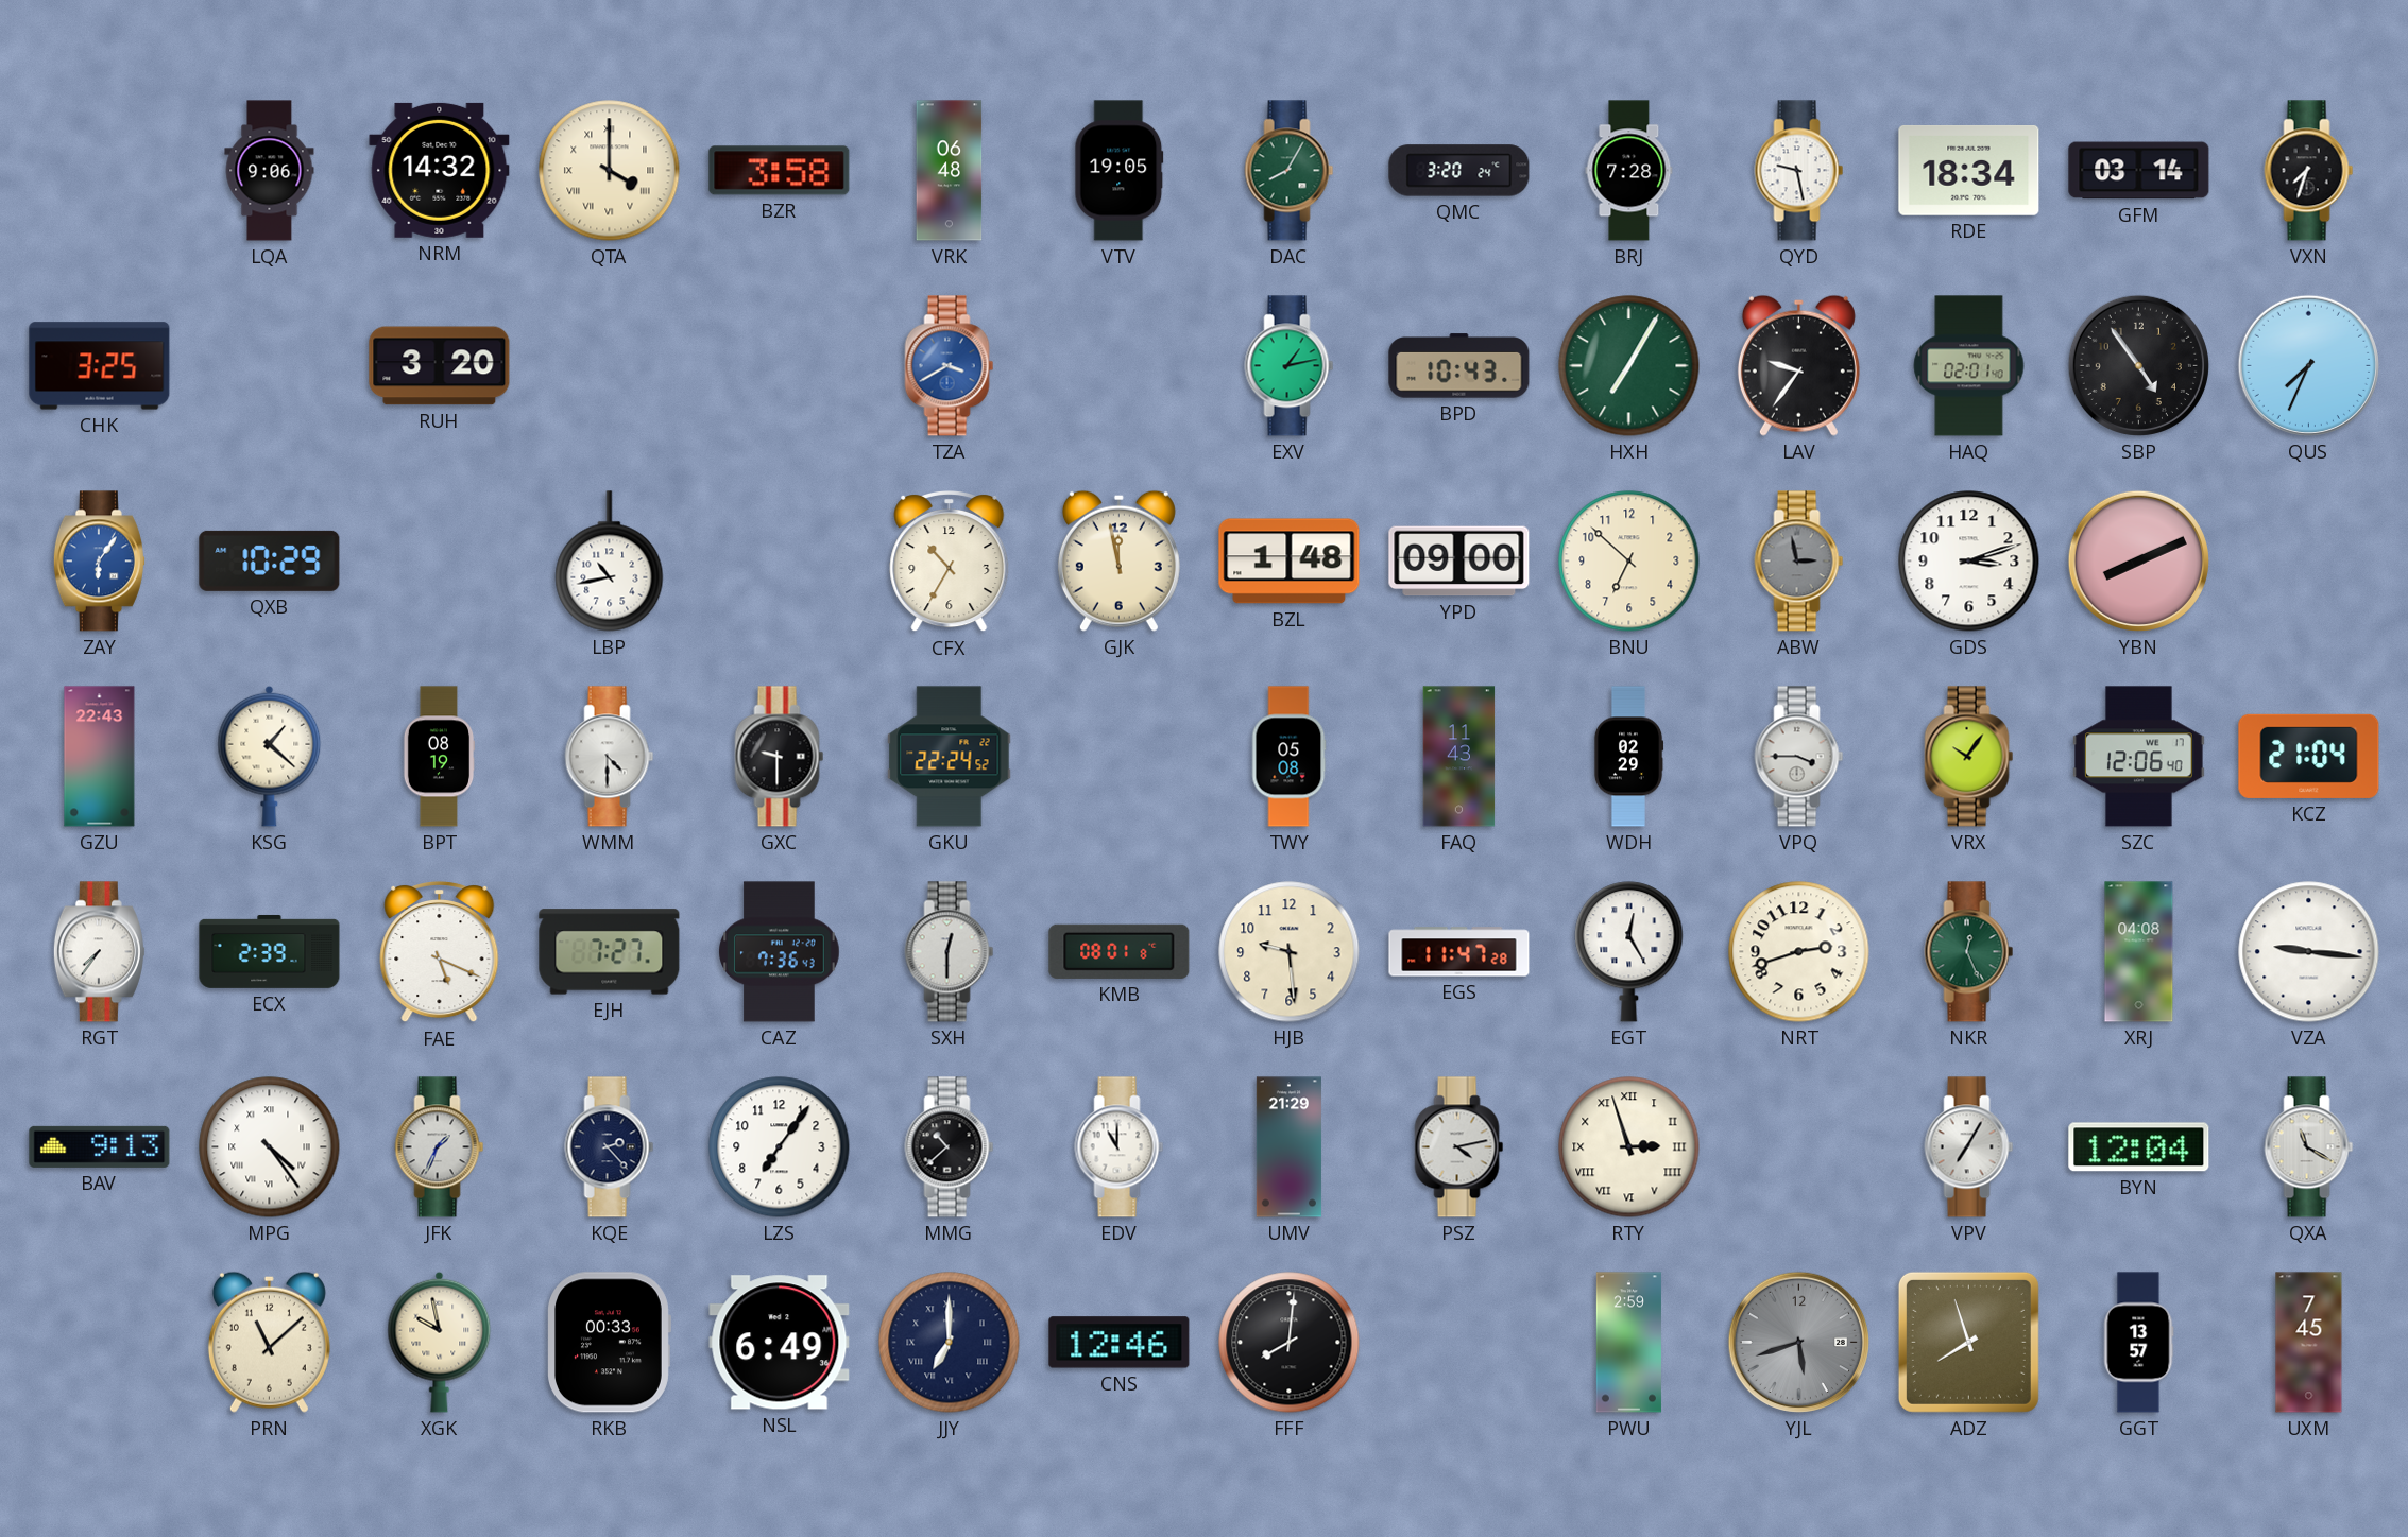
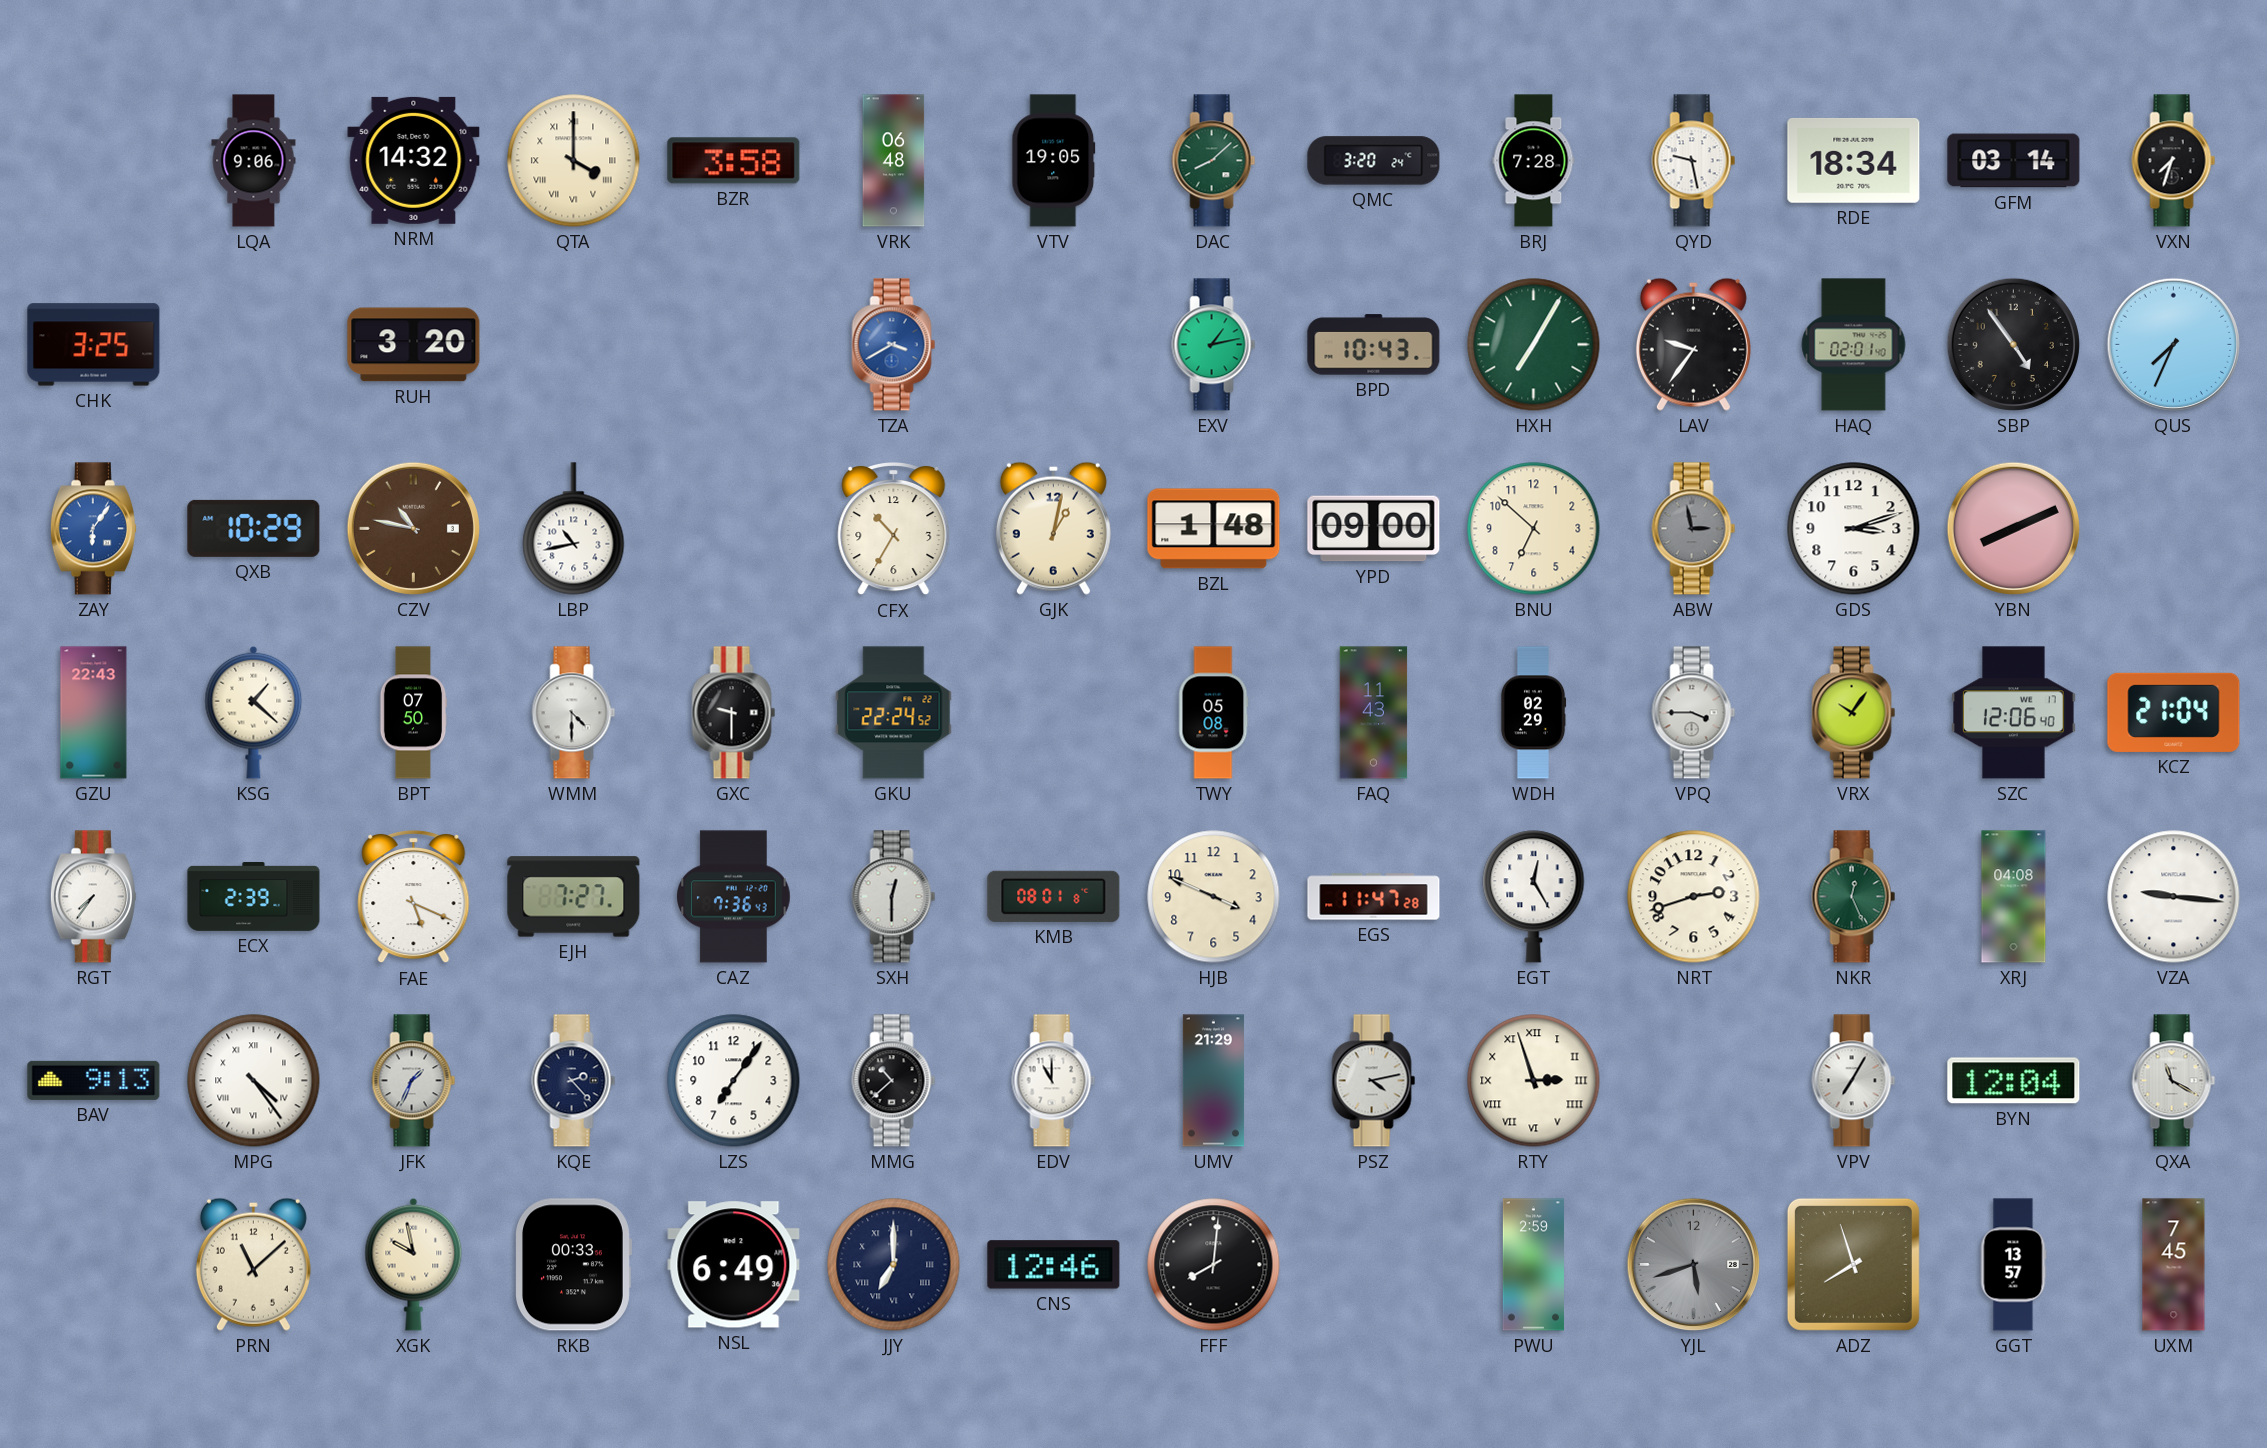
DAC: 8:05 -> 8:08 (1214, 161)
CZV: none -> 10:47 (413, 528)
GJK: 11:58 -> 1:02 (1053, 528)
BPT: 08:19 -> 07:50 (413, 713)
HJB: 9:29 -> 3:49 (1214, 897)
